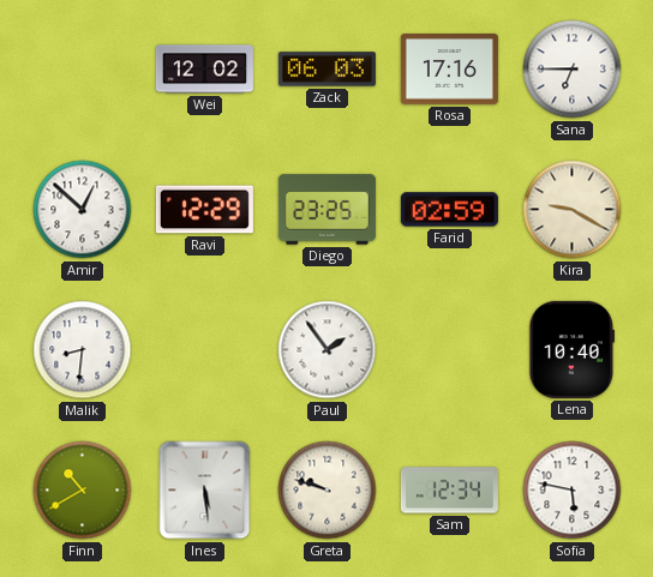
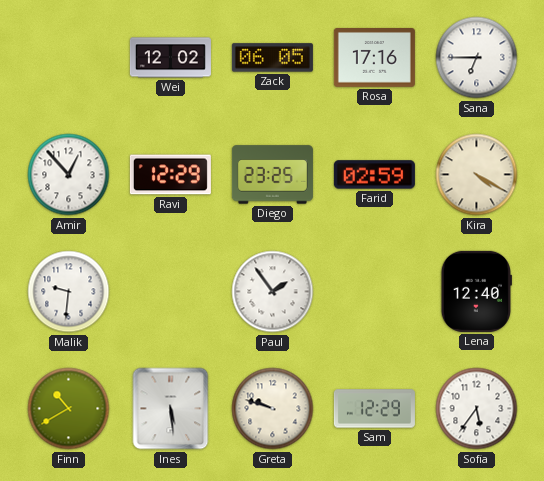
Zack: 06:03 -> 06:05 (272, 58)
Amir: 12:52 -> 12:53 (69, 175)
Kira: 9:20 -> 4:20 (477, 175)
Malik: 8:31 -> 9:31 (69, 292)
Lena: 10:40 -> 12:40 (476, 291)
Sam: 12:34 -> 12:29 (374, 409)
Sofia: 5:47 -> 5:36 (477, 409)
